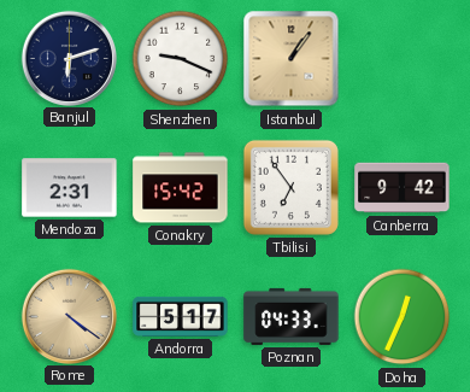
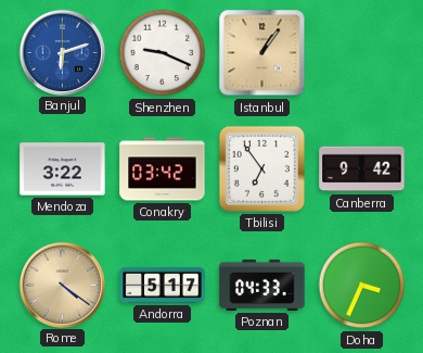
Banjul dial: navy -> blue (62, 52)
Mendoza: 2:31 -> 3:22 (63, 169)
Conakry: 15:42 -> 03:42 (163, 169)
Doha: 12:34 -> 3:34 (362, 286)
